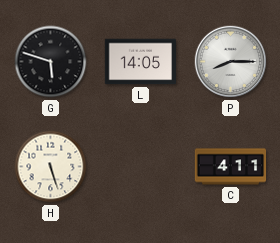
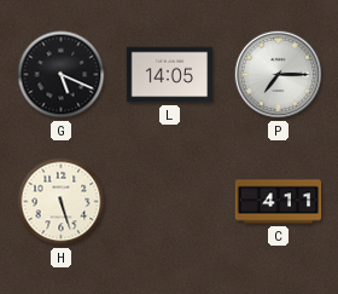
G: 5:48 -> 5:19 (62, 75)
P: 8:15 -> 7:15 (279, 75)
